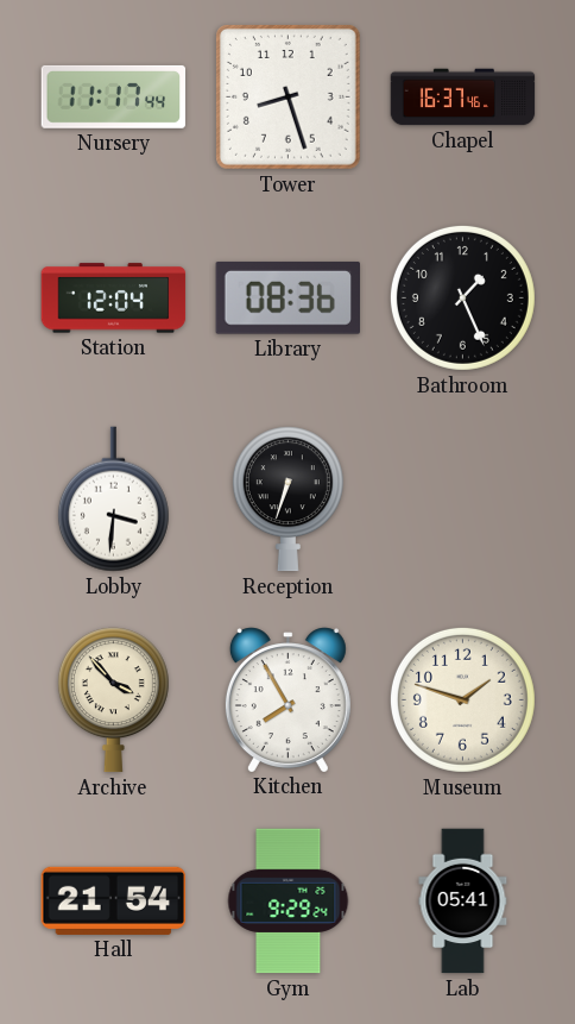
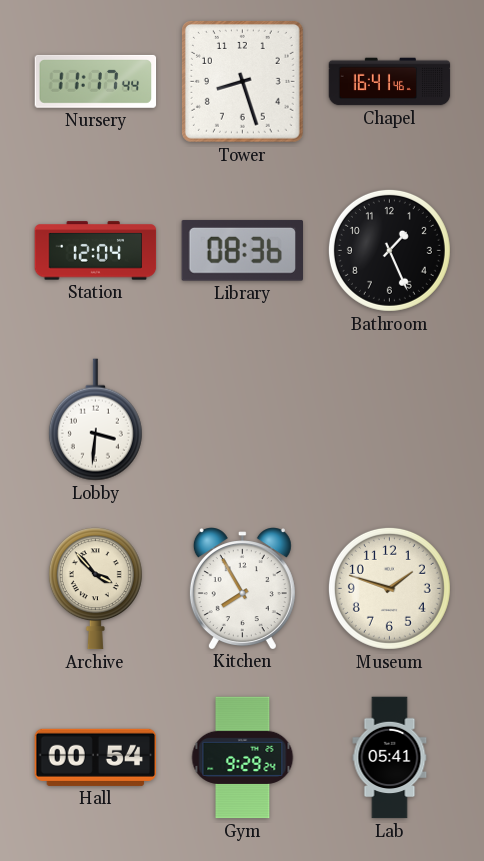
Chapel: 16:37 -> 16:41 (390, 82)
Reception: 6:33 -> none (287, 500)
Hall: 21:54 -> 00:54 (96, 757)
